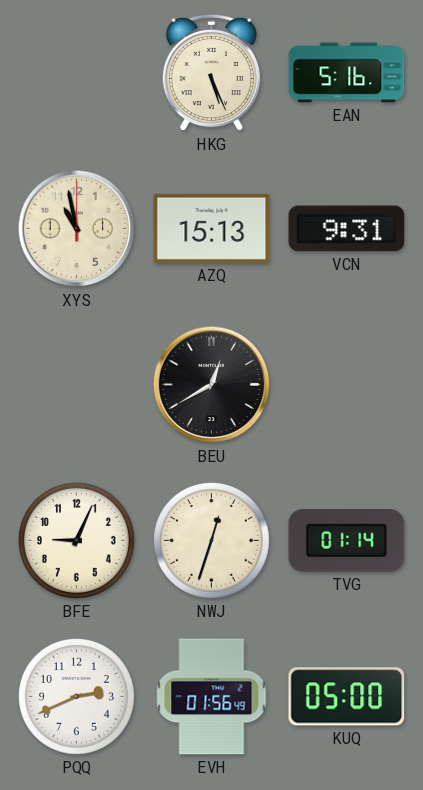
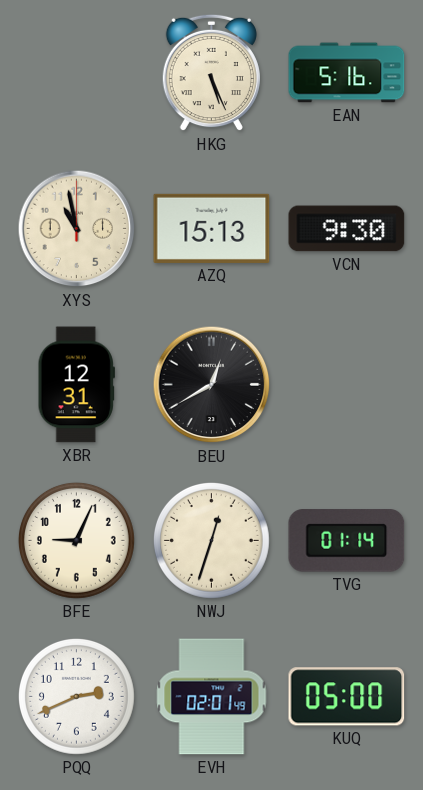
VCN: 9:31 -> 9:30 (347, 229)
XBR: none -> 12:31 (76, 385)
EVH: 01:56 -> 02:01 (212, 697)
